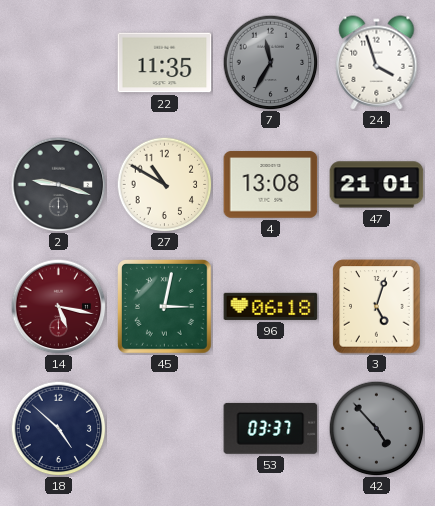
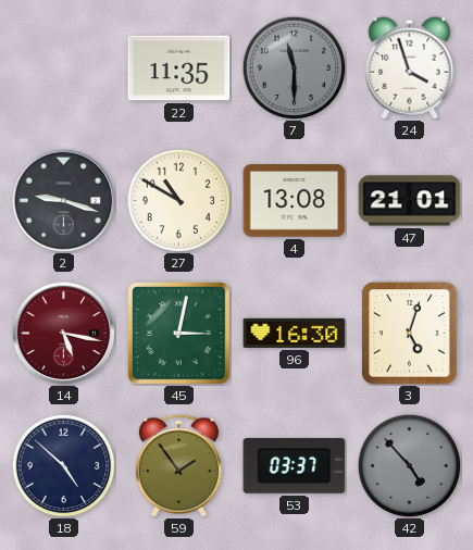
7: 11:35 -> 11:30 (294, 67)
96: 06:18 -> 16:30 (295, 333)
59: none -> 1:54 (178, 466)
